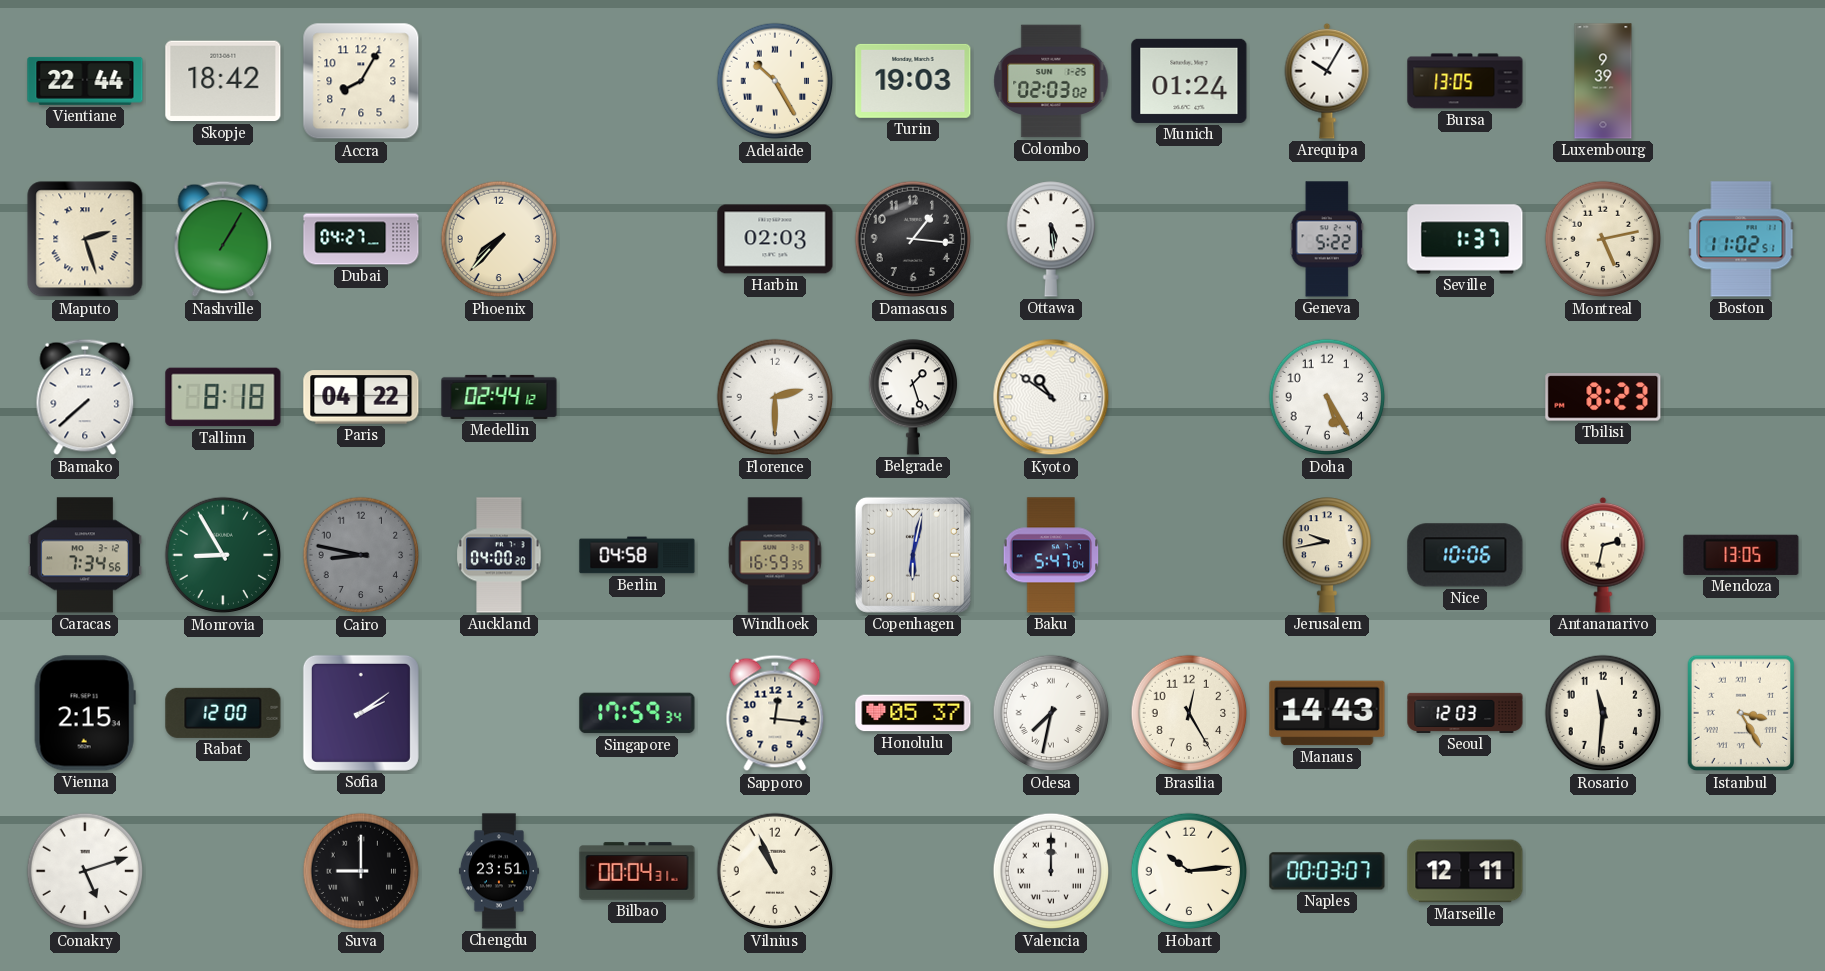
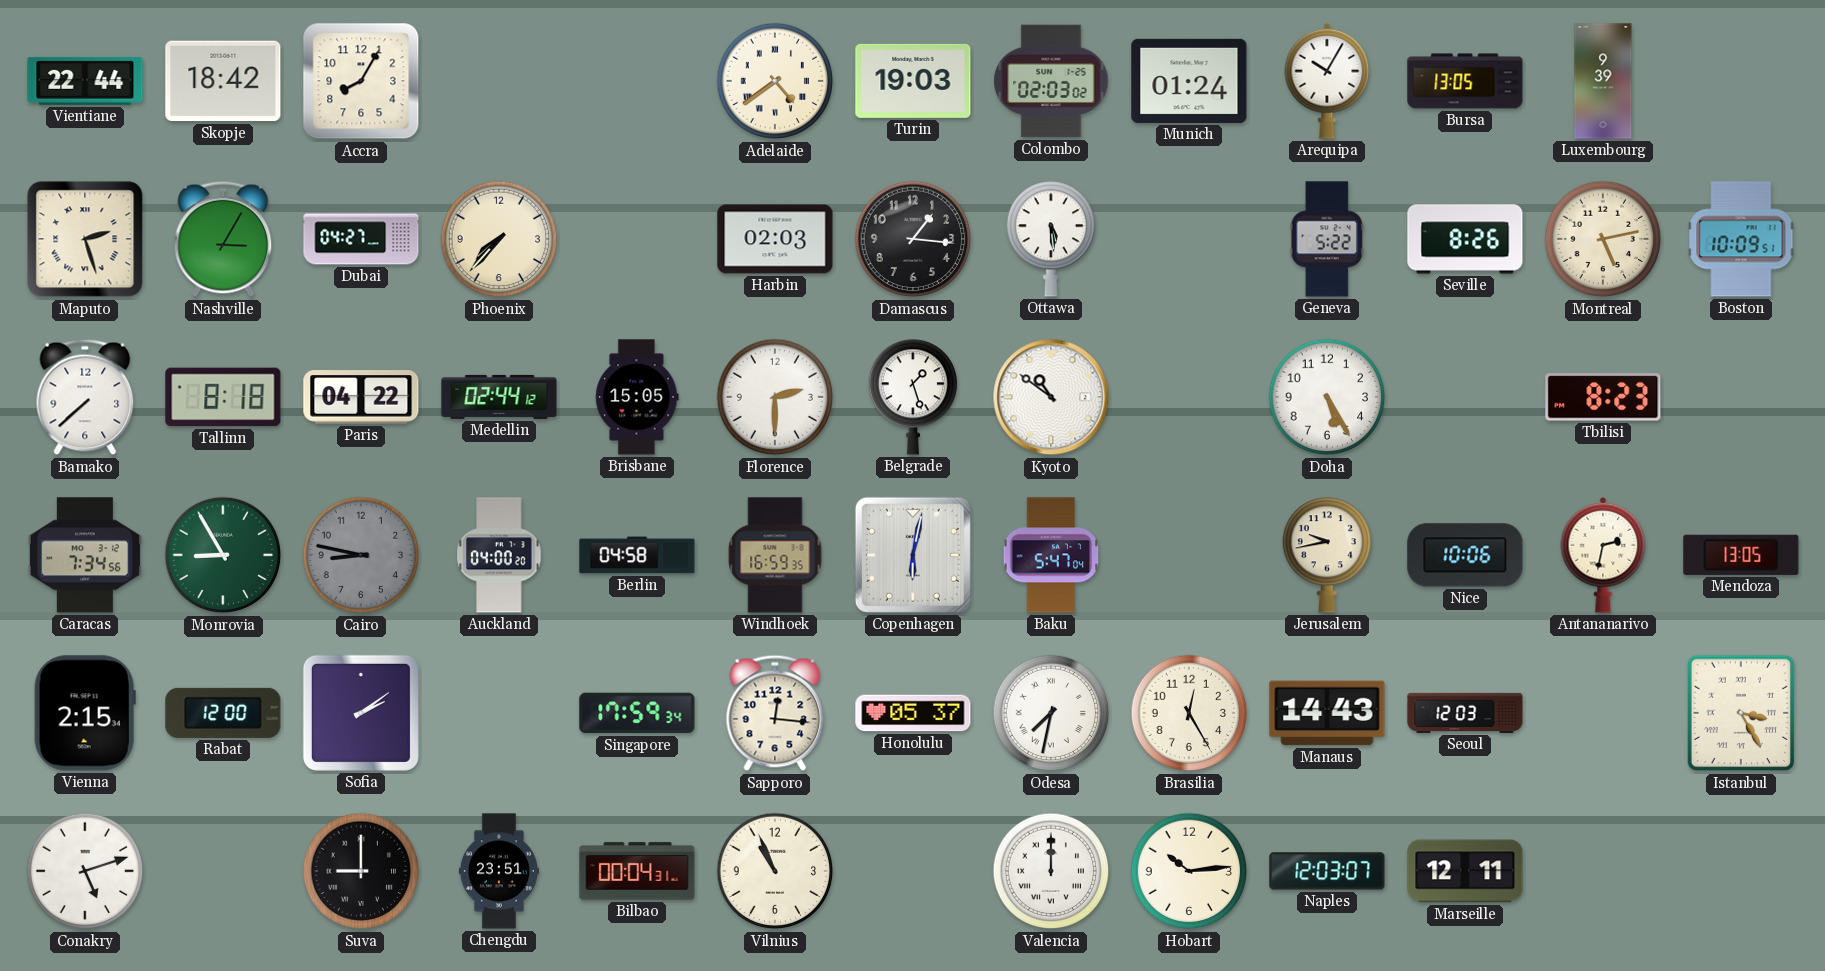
Adelaide: 10:25 -> 4:39 (775, 81)
Nashville: 1:05 -> 3:05 (223, 239)
Seville: 1:37 -> 8:26 (1465, 239)
Boston: 11:02 -> 10:09 (1741, 239)
Brisbane: none -> 15:05 (637, 397)
Rosario: 11:31 -> none (1603, 713)
Naples: 00:03 -> 12:03 (1327, 871)
